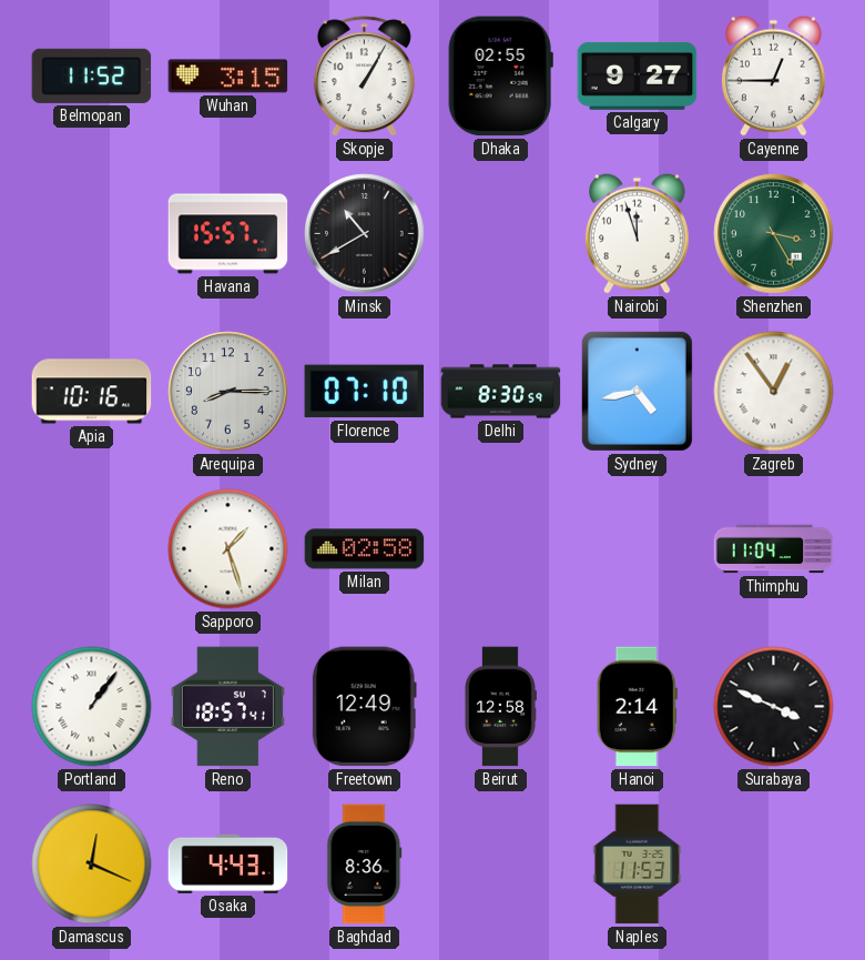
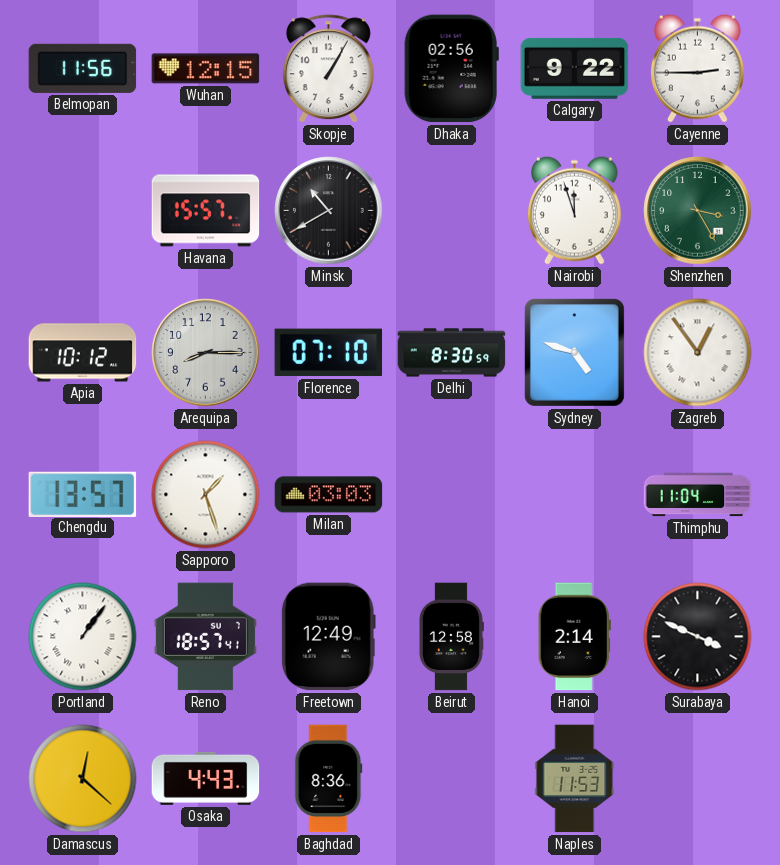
Belmopan: 11:52 -> 11:56 (83, 68)
Wuhan: 3:15 -> 12:15 (206, 69)
Dhaka: 02:55 -> 02:56 (451, 69)
Calgary: 9:27 -> 9:22 (575, 68)
Cayenne: 12:45 -> 2:45 (697, 68)
Apia: 10:16 -> 10:12 (83, 353)
Sydney: 4:43 -> 4:48 (574, 352)
Chengdu: none -> 13:57 (83, 494)
Milan: 02:58 -> 03:03 (329, 495)
Damascus: 12:19 -> 12:22 (83, 779)
